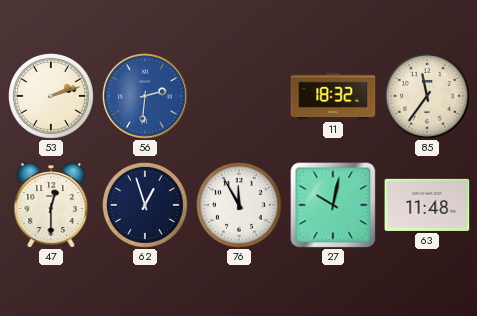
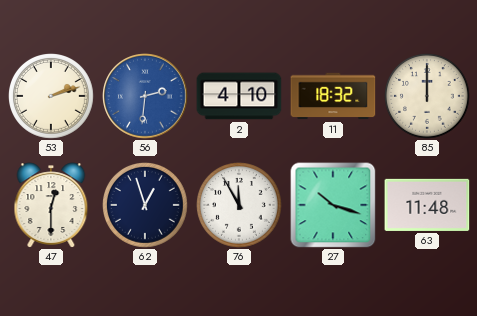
2: none -> 4:10 (239, 96)
85: 11:36 -> 12:00 (428, 97)
27: 10:02 -> 10:18 (333, 205)
